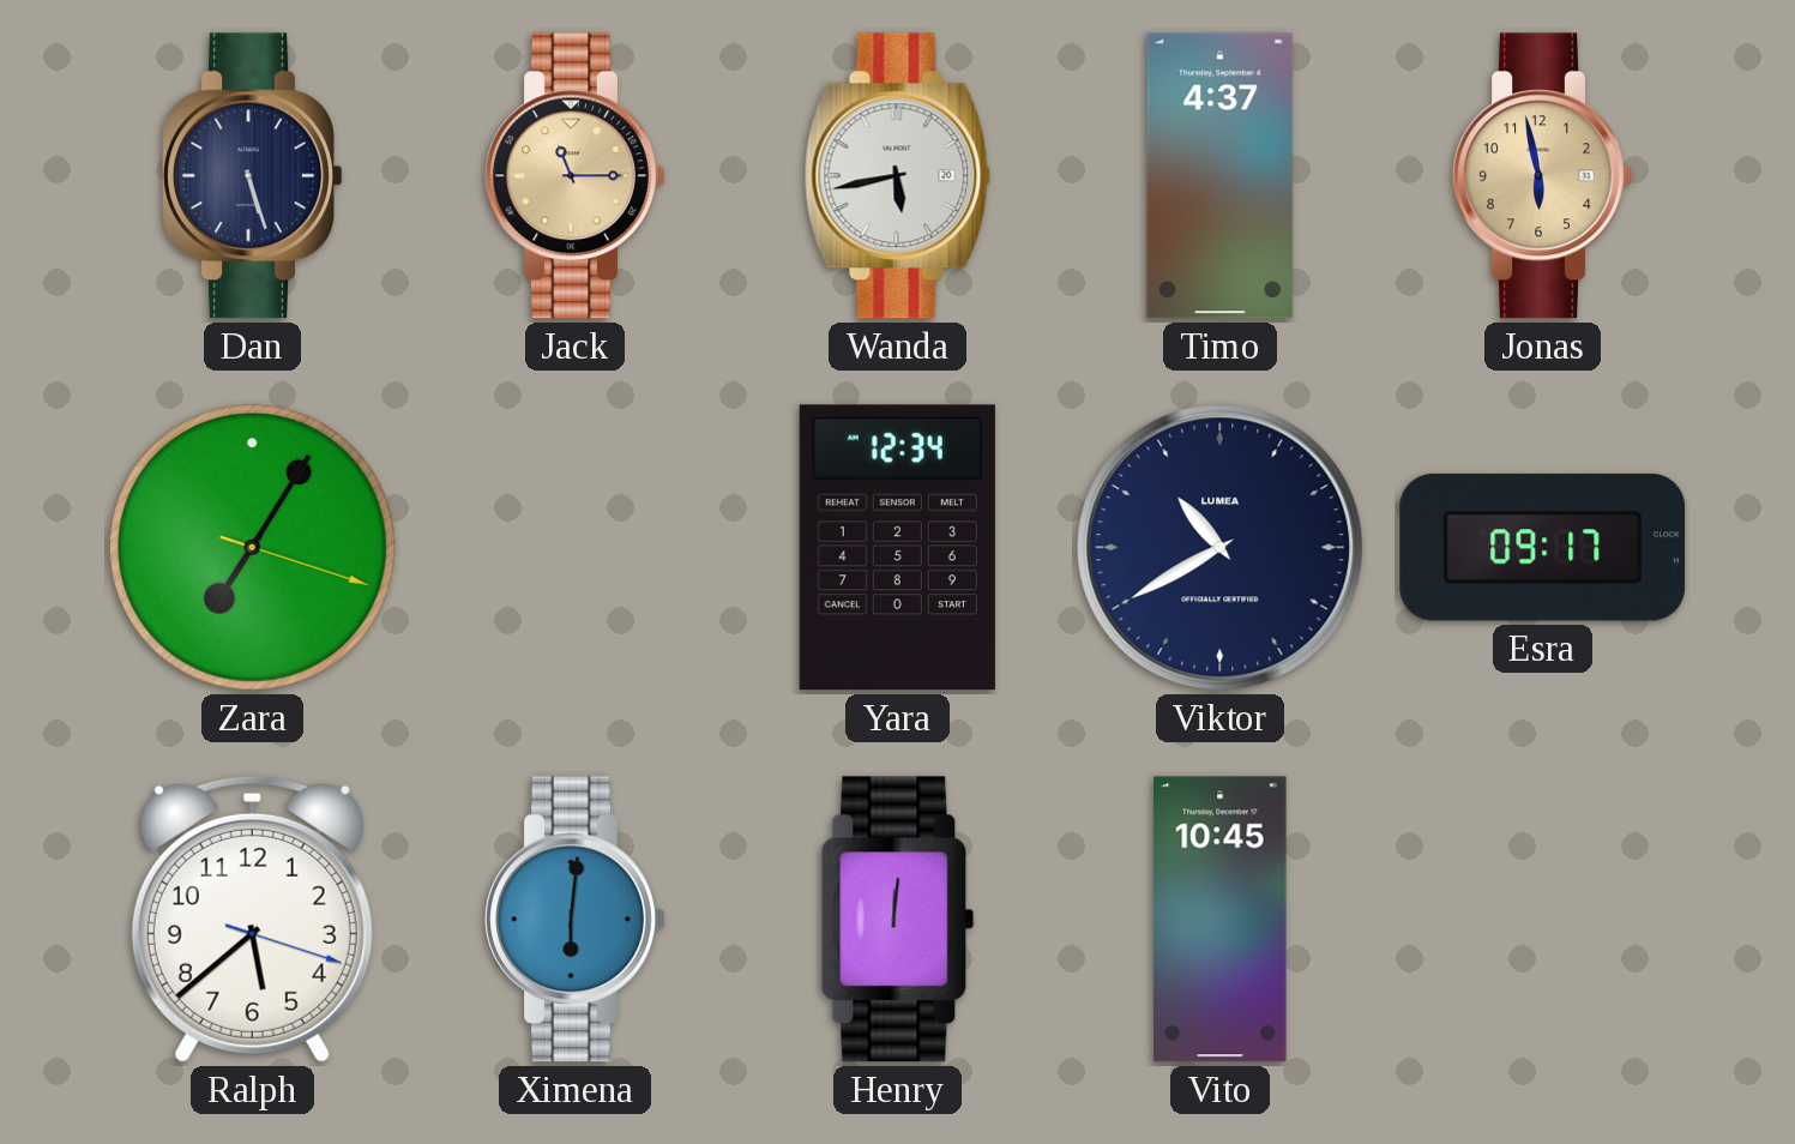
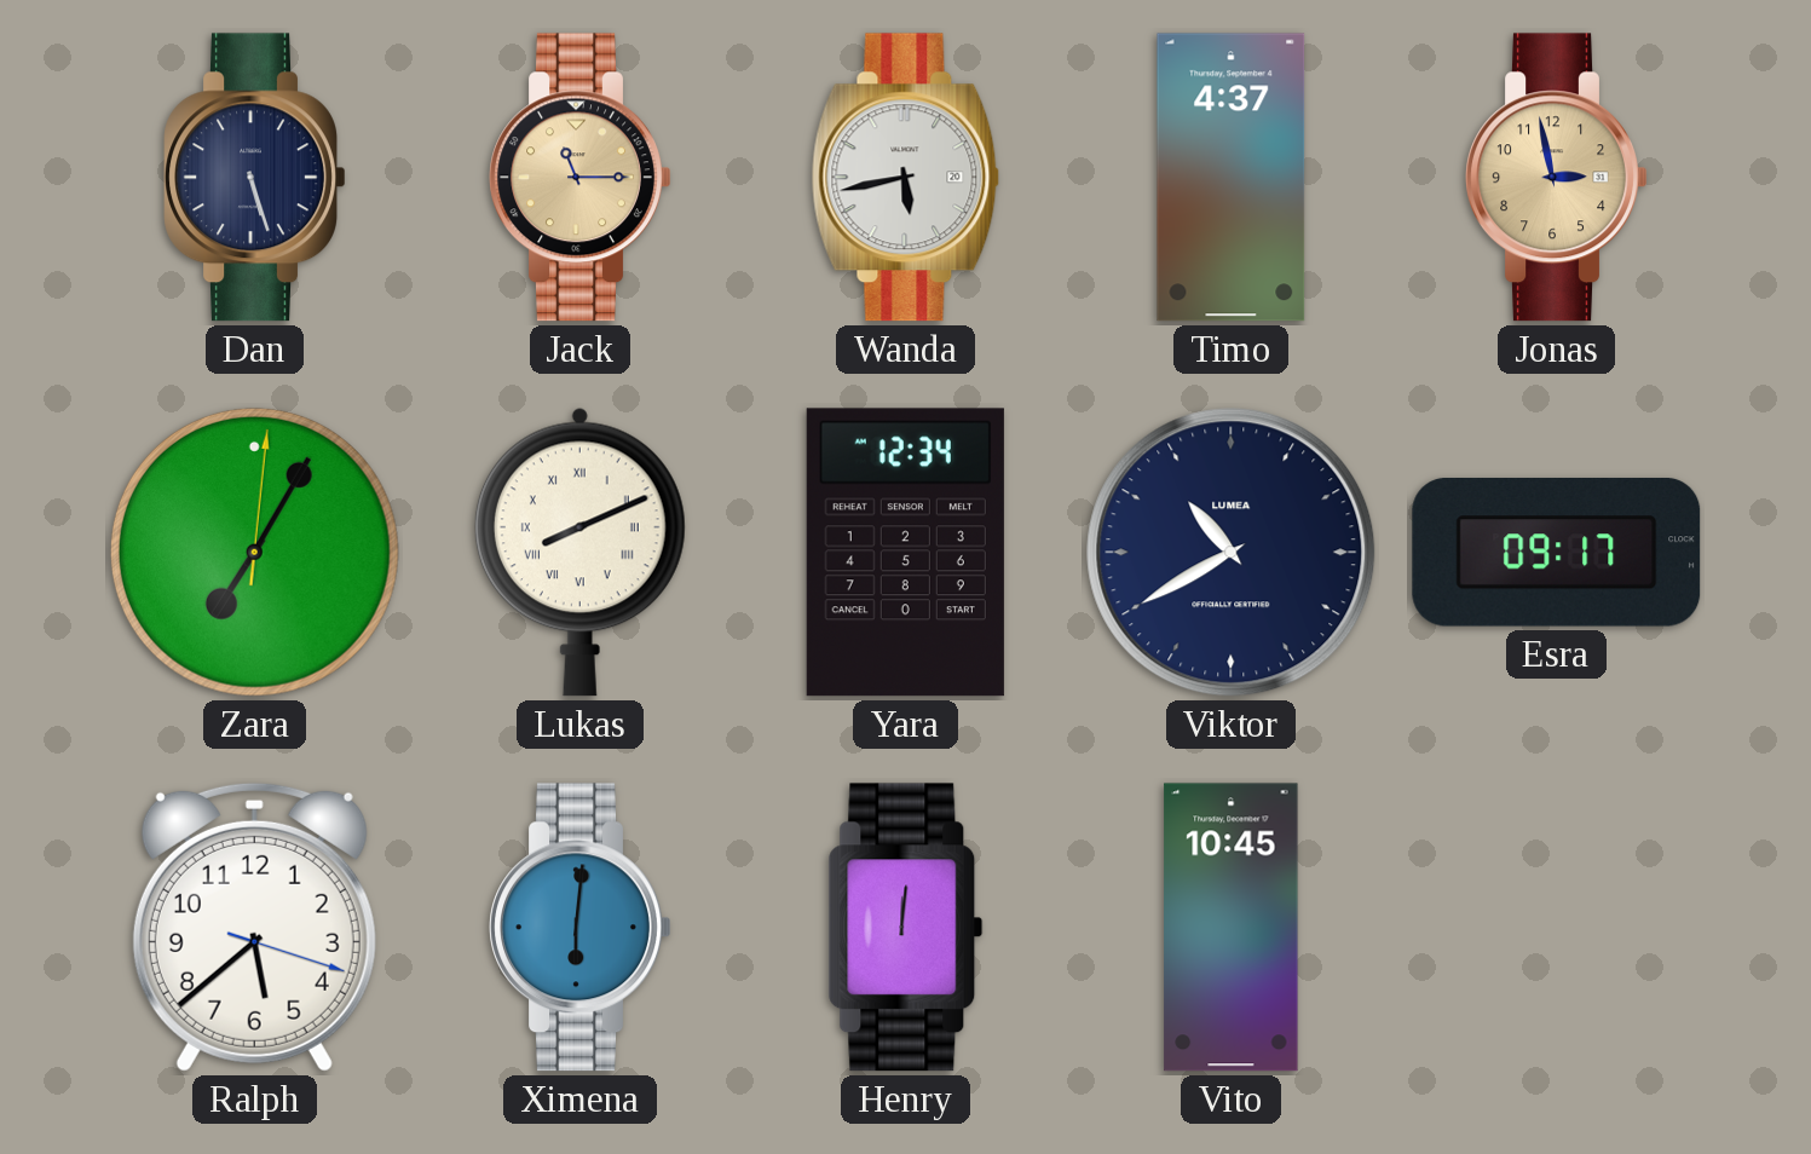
Jonas: 5:58 -> 2:58 (1557, 178)
Zara: 7:05:18 -> 7:05:01 (254, 552)
Lukas: none -> 8:11 (579, 552)
